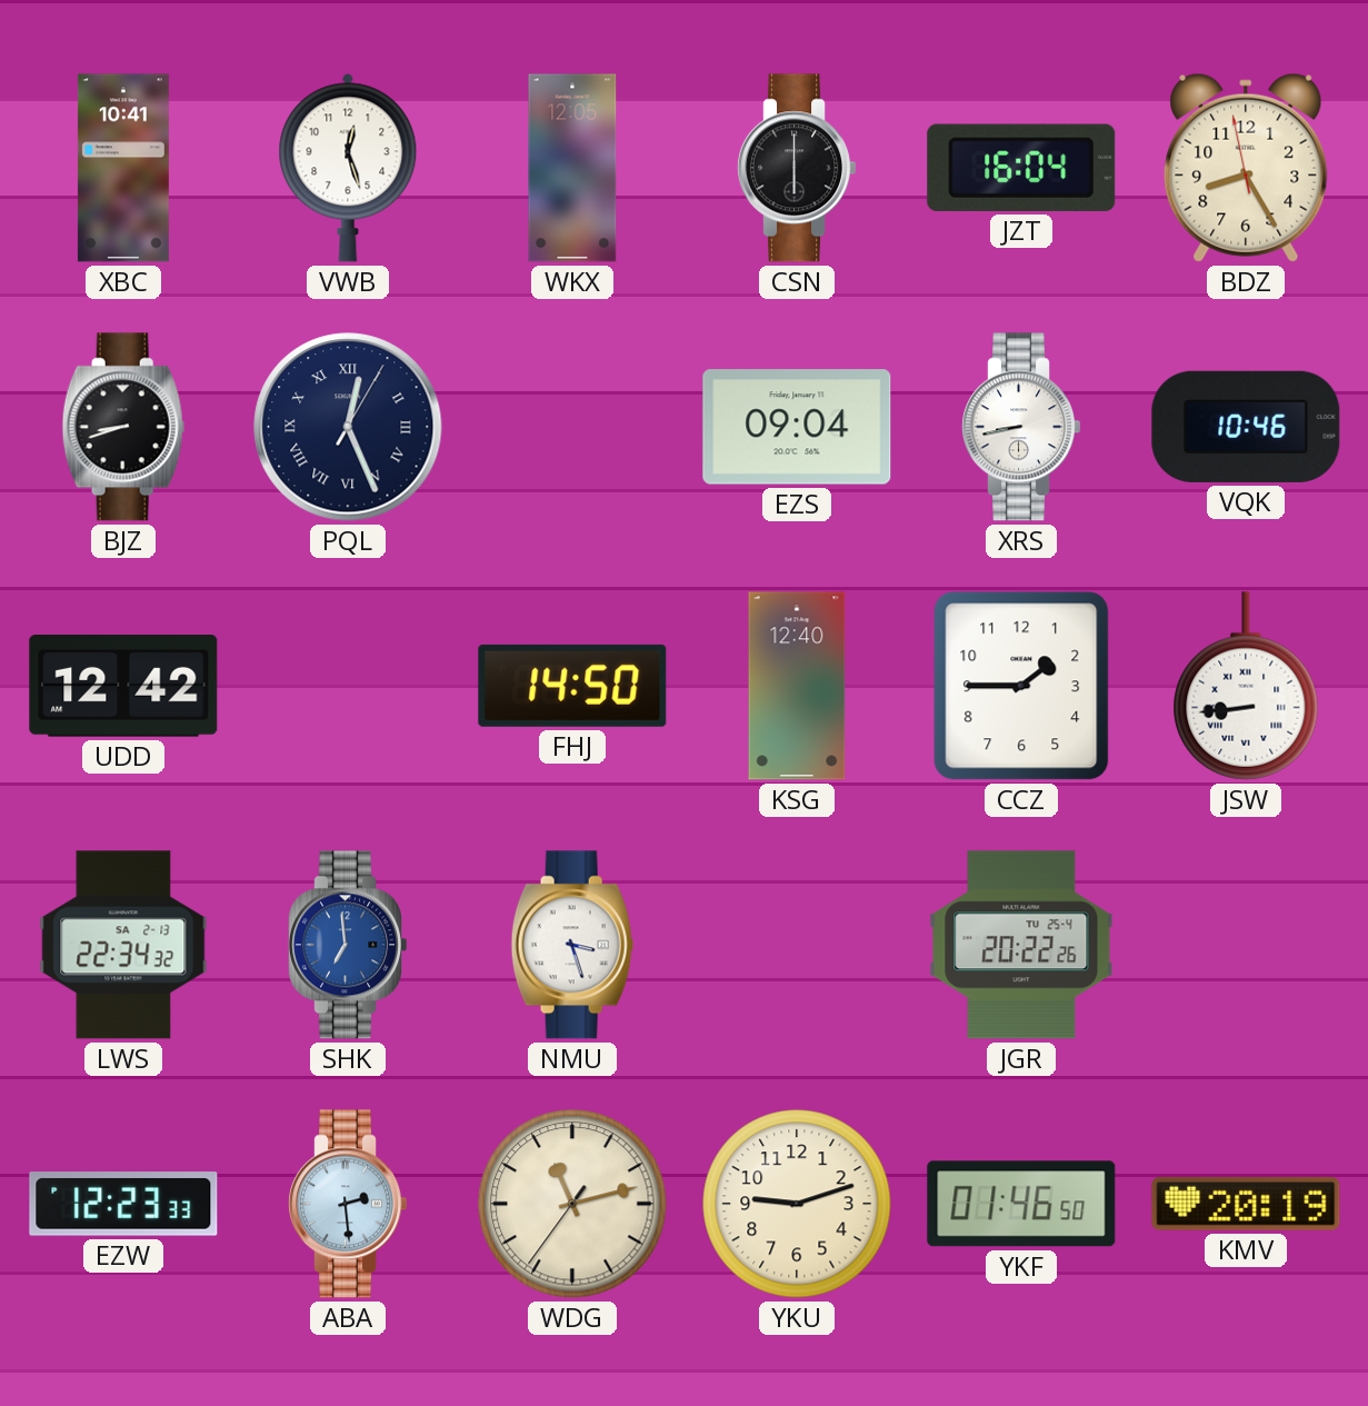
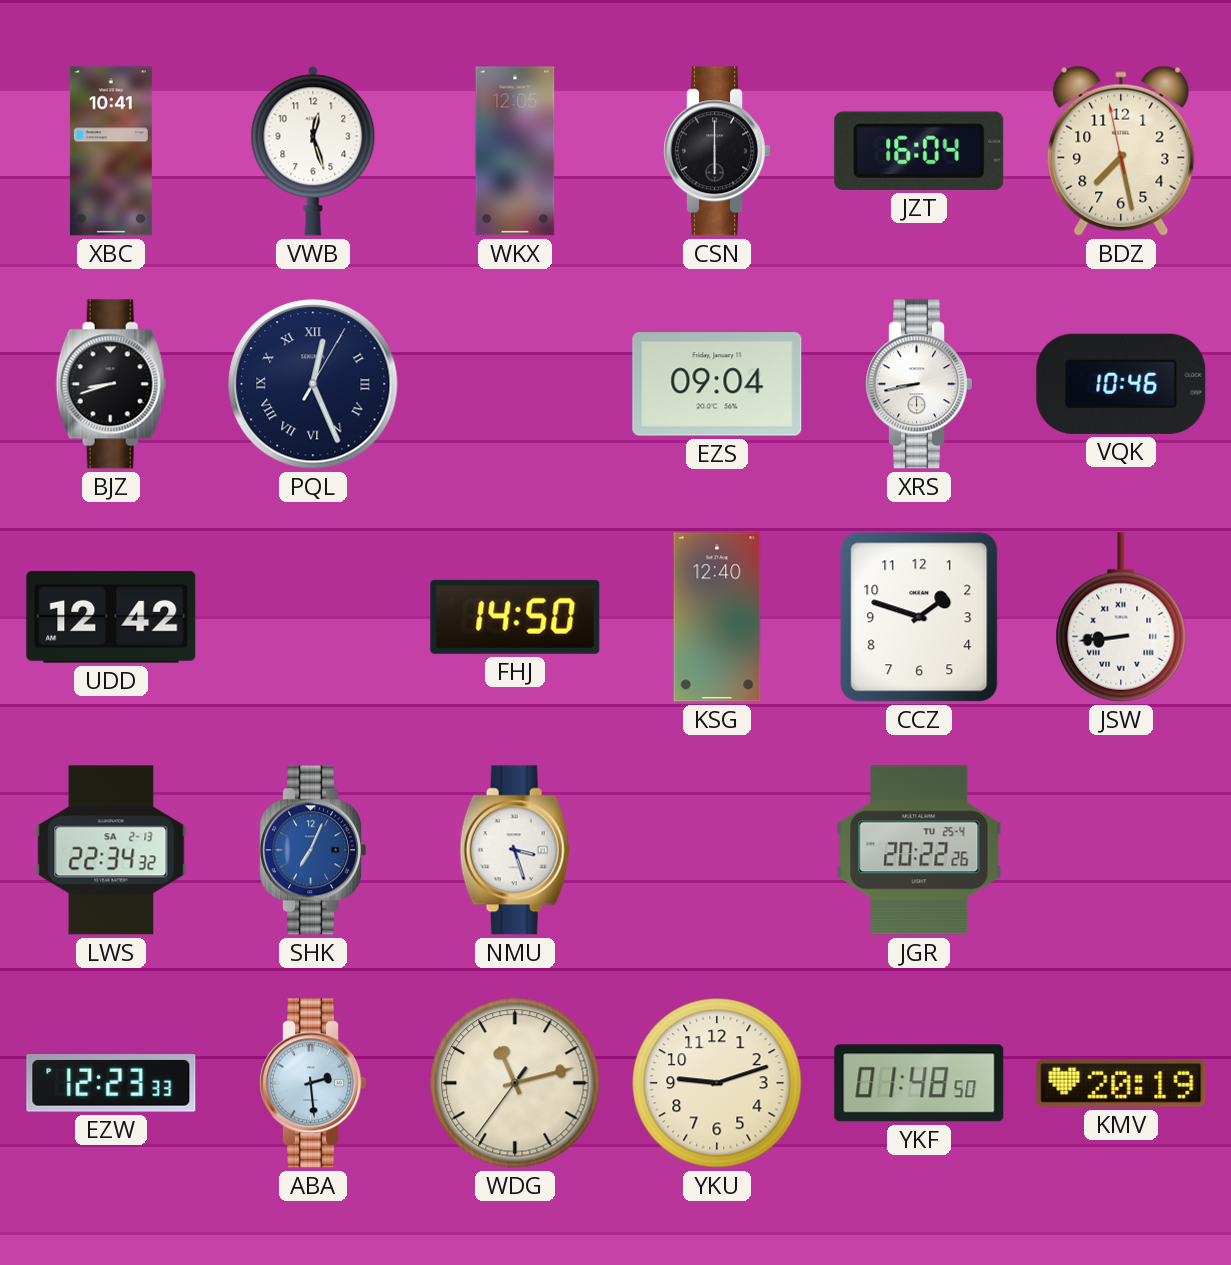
BDZ: 8:24 -> 7:27 (1121, 151)
CCZ: 1:45 -> 1:48 (919, 617)
SHK: 6:59 -> 7:04 (312, 850)
YKF: 01:46 -> 01:48 (919, 1083)
